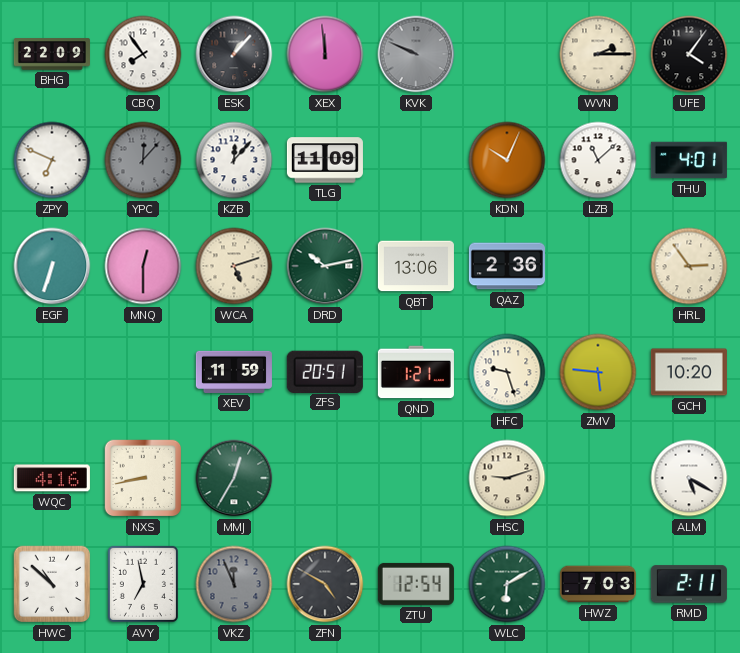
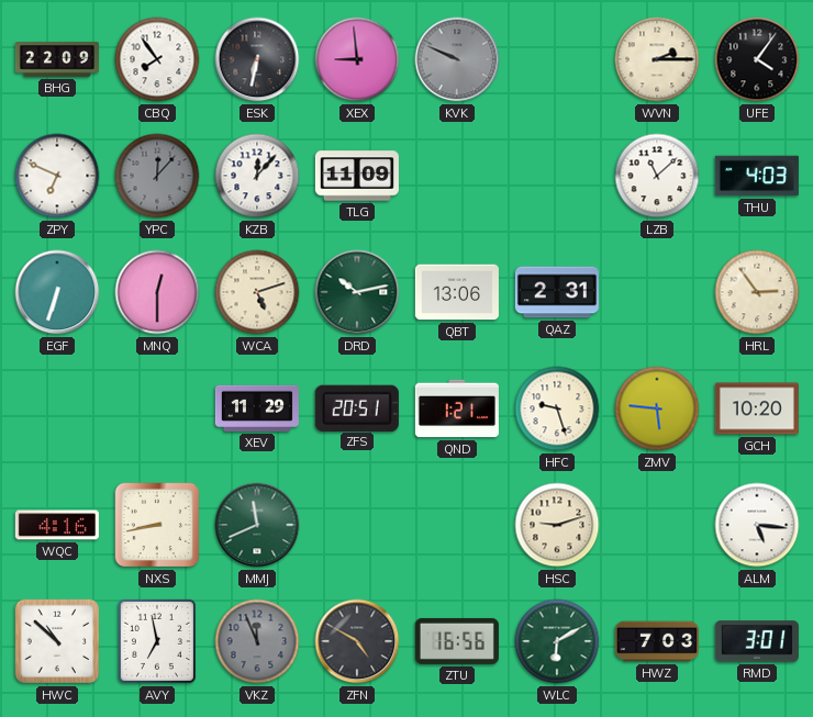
ESK: 1:07 -> 6:32 (257, 59)
XEX: 11:59 -> 8:59 (357, 59)
KDN: 10:04 -> none (507, 160)
THU: 4:01 -> 4:03 (757, 176)
QAZ: 2:36 -> 2:31 (557, 292)
XEV: 11:59 -> 11:29 (257, 408)
MMJ: 12:35 -> 11:41 (257, 525)
ALM: 5:20 -> 5:16 (757, 525)
ZTU: 12:54 -> 16:56 (457, 641)
RMD: 2:11 -> 3:01 (757, 641)
